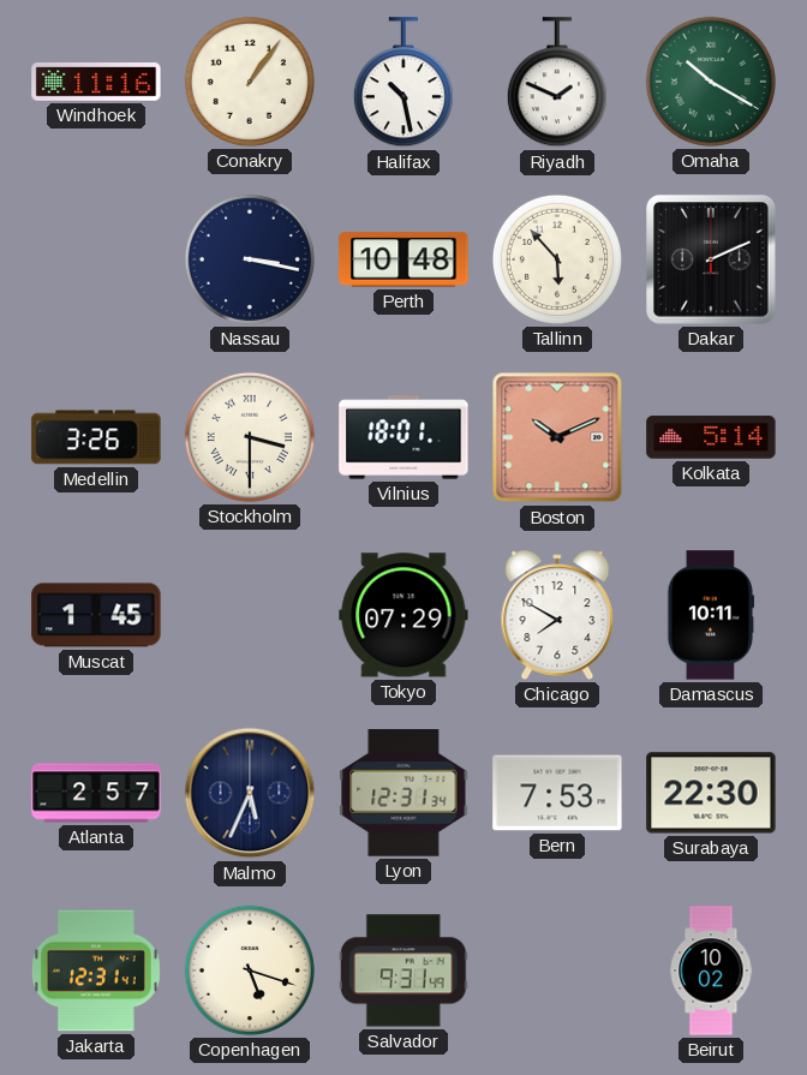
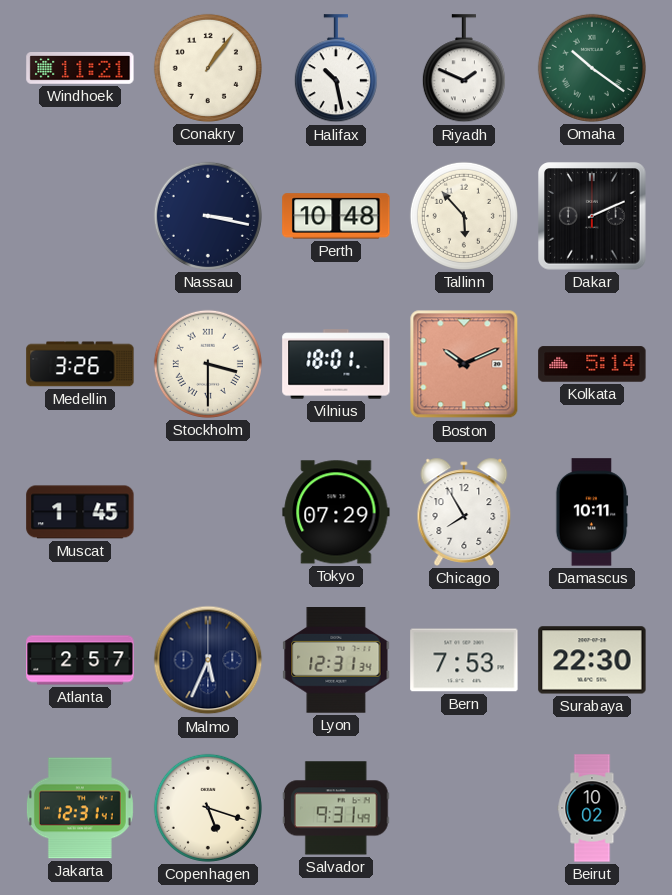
Windhoek: 11:16 -> 11:21 (80, 68)
Omaha: 10:20 -> 10:21 (592, 68)
Chicago: 7:50 -> 7:55 (464, 512)
